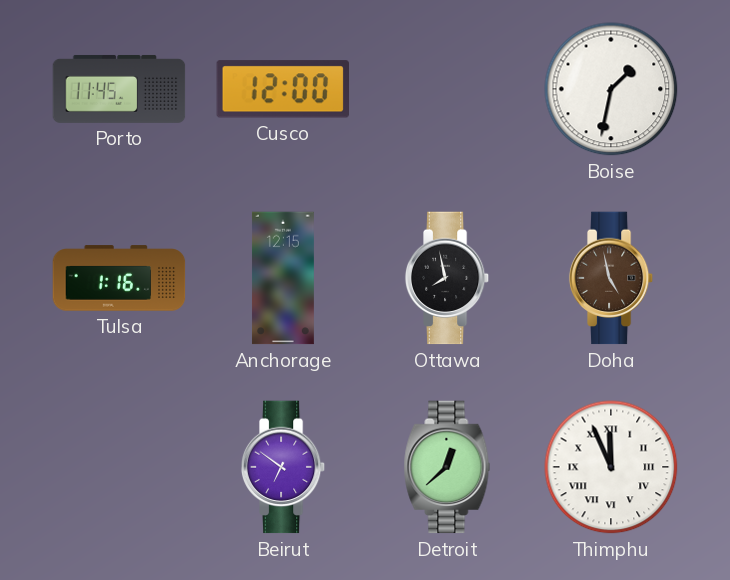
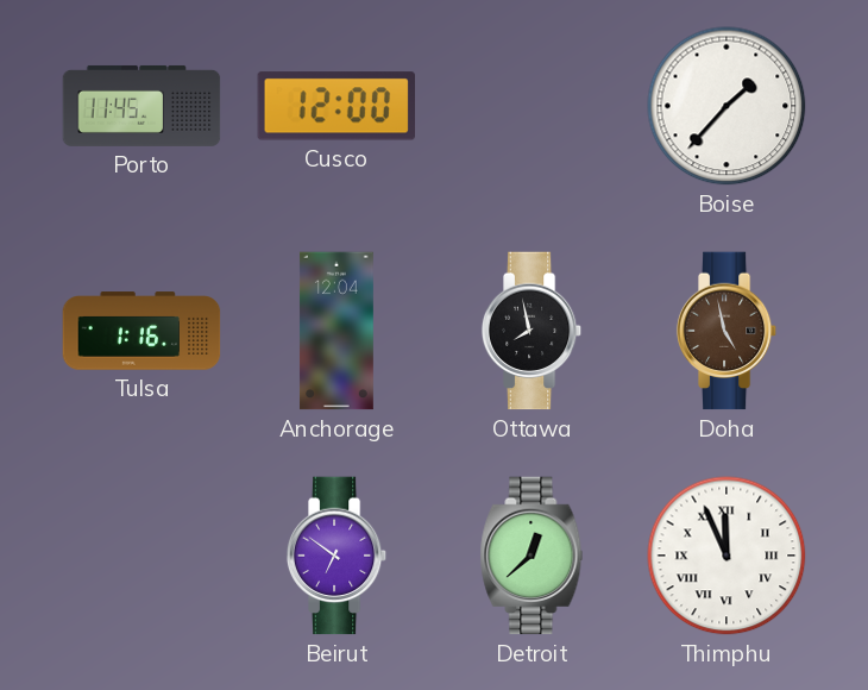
Boise: 1:32 -> 1:37 (727, 106)
Anchorage: 12:15 -> 12:04 (336, 331)
